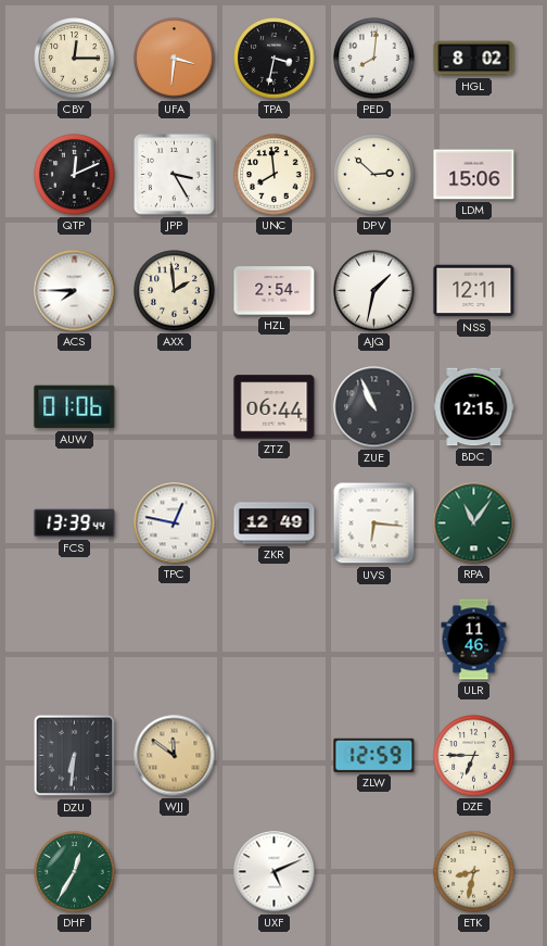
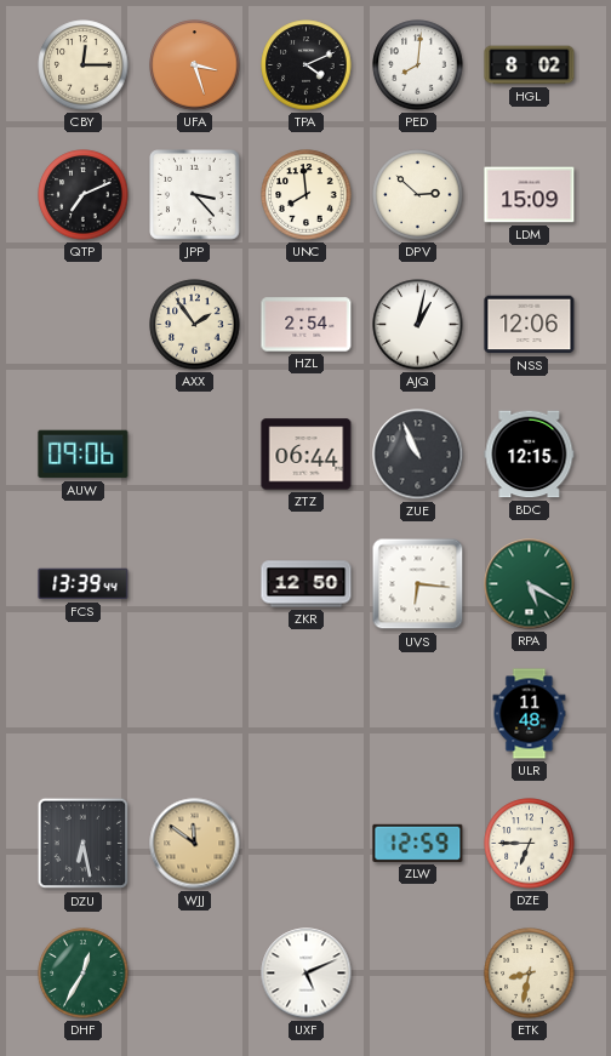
UFA: 3:31 -> 3:27 (195, 65)
TPA: 3:32 -> 4:11 (307, 65)
QTP: 12:11 -> 7:11 (84, 195)
JPP: 3:25 -> 3:23 (195, 195)
LDM: 15:06 -> 15:09 (530, 195)
ACS: 7:45 -> none (75, 291)
AXX: 1:59 -> 1:54 (195, 325)
AJQ: 1:32 -> 1:02 (418, 325)
NSS: 12:11 -> 12:06 (530, 325)
AUW: 01:06 -> 09:06 (84, 455)
TPC: 12:47 -> none (175, 524)
ZKR: 12:49 -> 12:50 (307, 584)
RPA: 11:06 -> 5:20 (530, 584)
ULR: 11:46 -> 11:48 (530, 714)
DZU: 6:31 -> 6:28 (84, 844)
